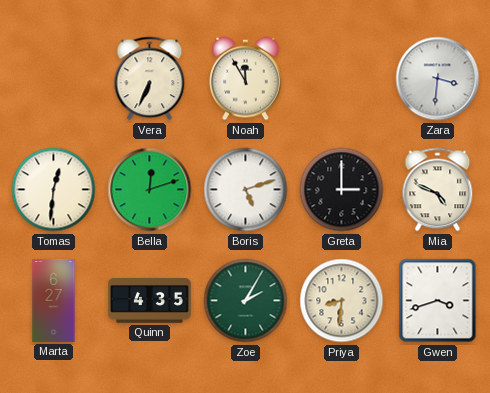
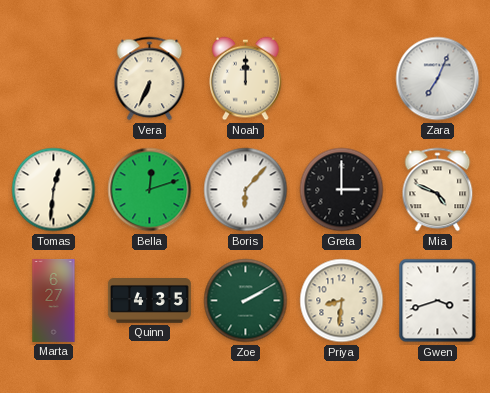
Noah: 11:55 -> 12:00 (246, 79)
Zara: 3:31 -> 7:04 (438, 79)
Boris: 5:12 -> 6:07 (246, 190)
Zoe: 2:05 -> 2:10 (246, 301)
